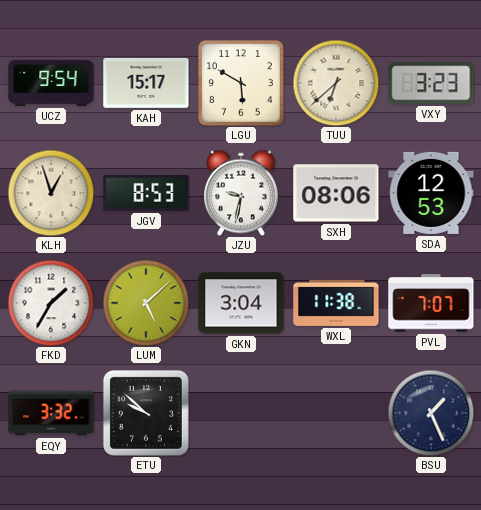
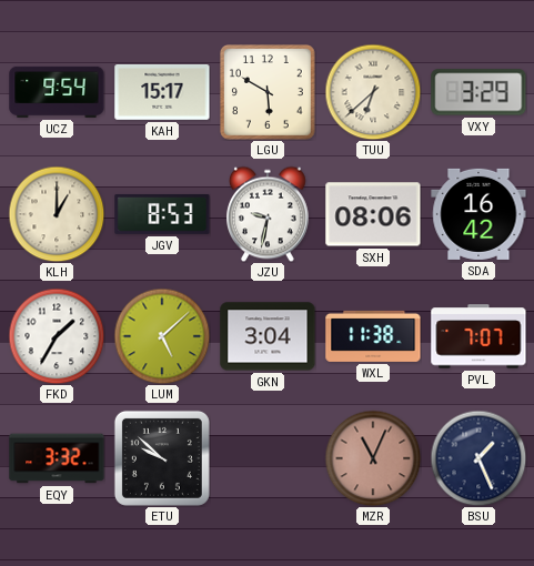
VXY: 3:23 -> 3:29 (478, 92)
KLH: 12:57 -> 1:00 (57, 214)
SDA: 12:53 -> 16:42 (478, 214)
MZR: none -> 11:04 (373, 458)
